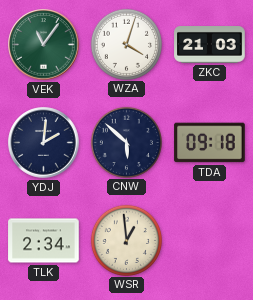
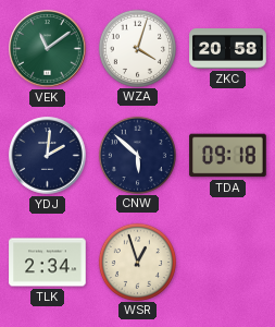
VEK: 11:06 -> 11:09 (48, 49)
ZKC: 21:03 -> 20:58 (228, 49)
WSR: 12:59 -> 12:57 (137, 262)
